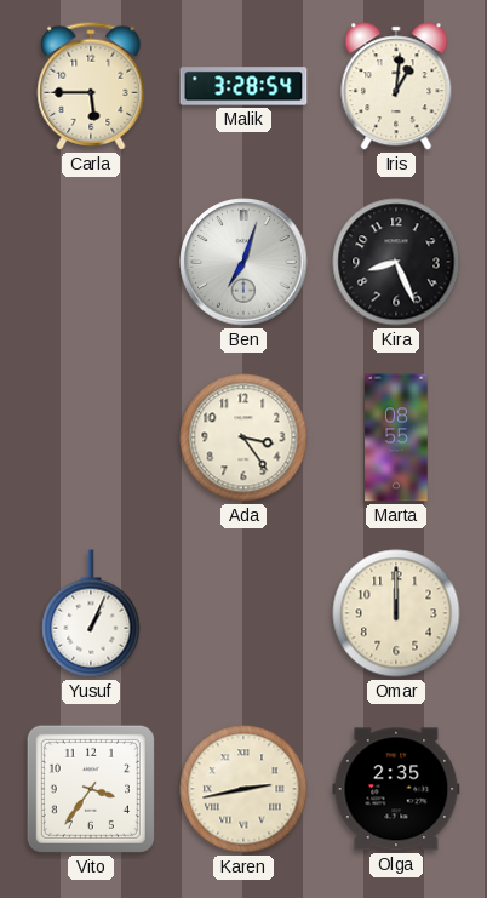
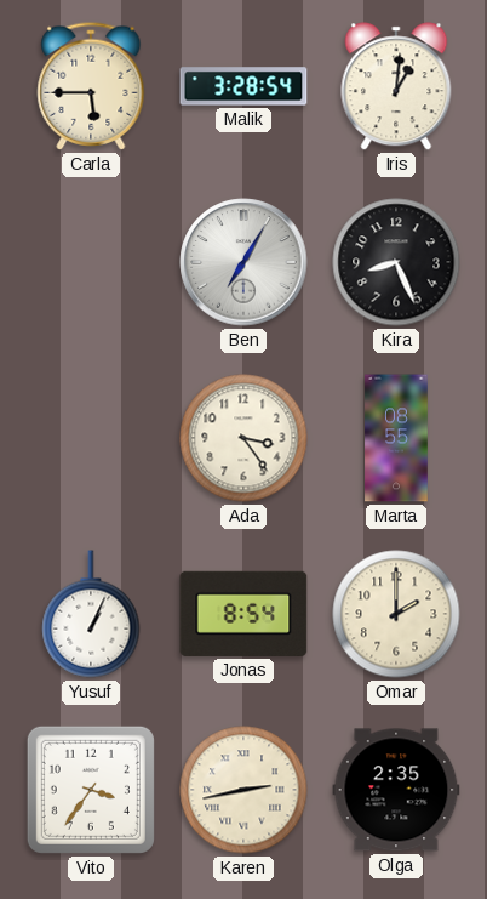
Ben: 7:03 -> 7:05 (243, 262)
Jonas: none -> 8:54 (243, 614)
Omar: 12:00 -> 2:00 (396, 614)
